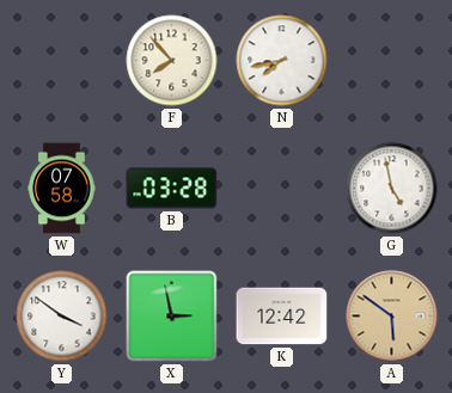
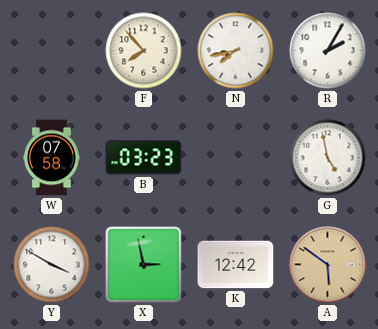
R: none -> 2:05 (328, 51)
B: 03:28 -> 03:23 (144, 158)
Y: 3:51 -> 3:50 (52, 265)
